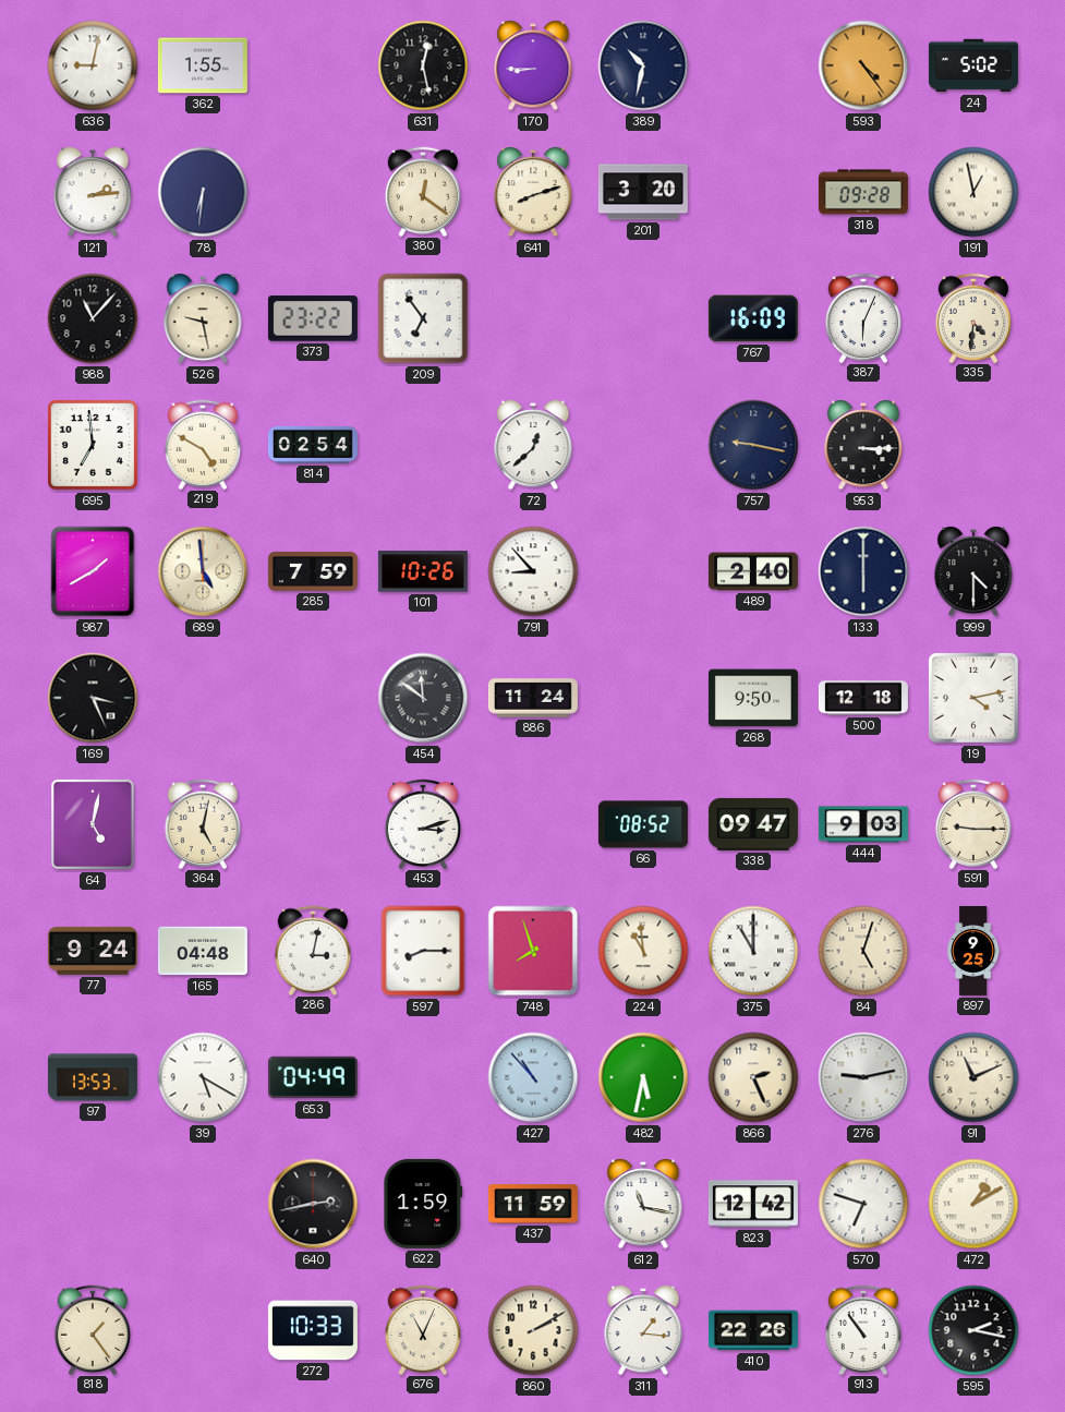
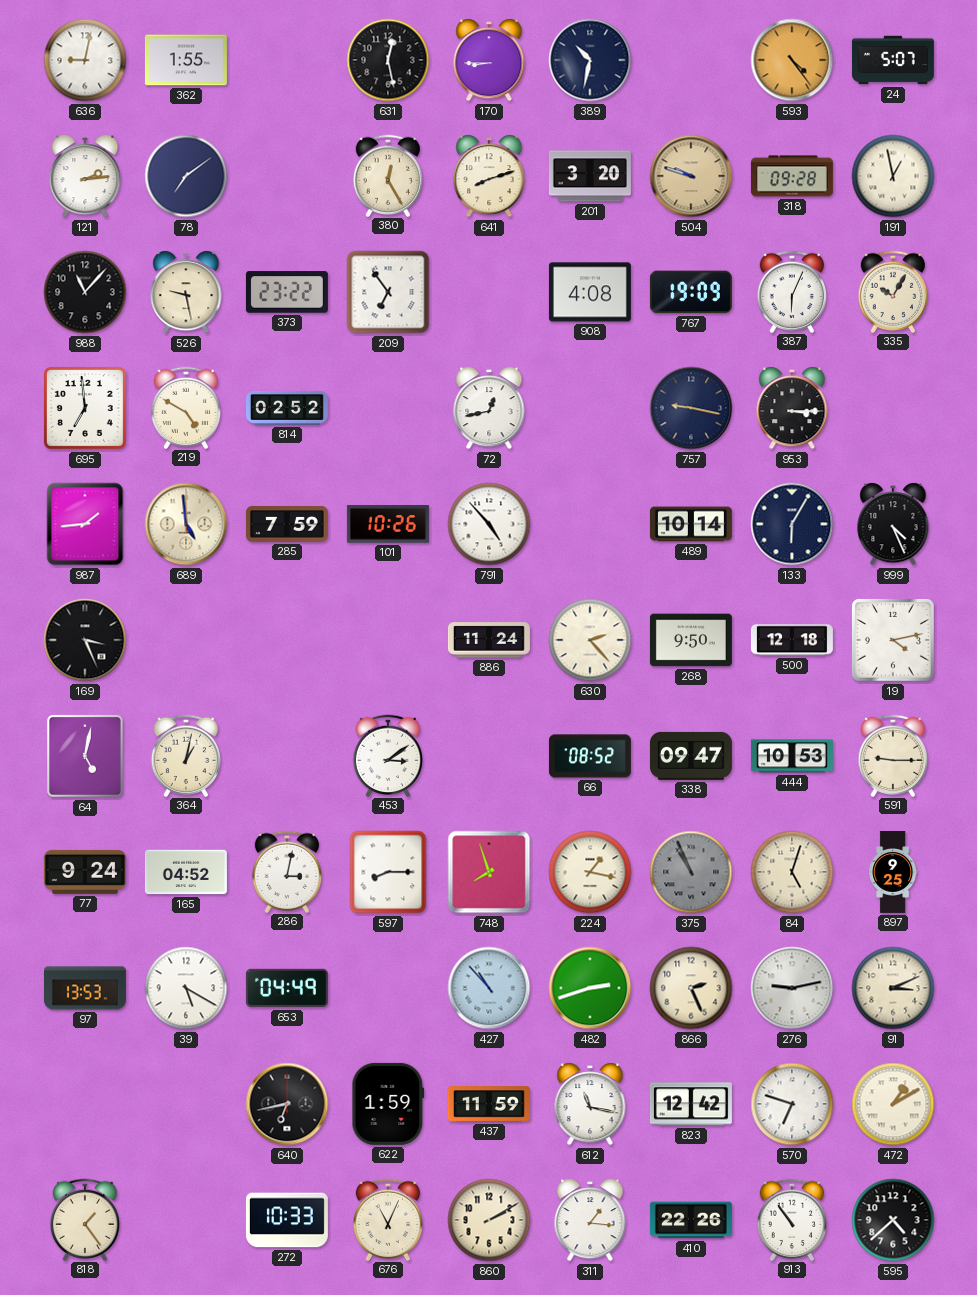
24: 5:02 -> 5:07 (893, 60)
78: 6:31 -> 7:09 (186, 176)
380: 12:21 -> 12:25 (388, 175)
504: none -> 9:48 (691, 176)
908: none -> 4:08 (590, 292)
767: 16:09 -> 19:09 (691, 292)
335: 4:31 -> 10:05 (893, 291)
814: 02:54 -> 02:52 (287, 408)
72: 12:38 -> 12:43 (489, 408)
987: 1:40 -> 1:44 (85, 524)
791: 8:53 -> 4:53 (489, 524)
489: 2:40 -> 10:14 (691, 524)
133: 6:00 -> 6:05 (792, 524)
999: 4:30 -> 4:26 (893, 524)
454: 11:51 -> none (423, 698)
630: none -> 2:23 (590, 640)
364: 5:02 -> 1:02 (186, 755)
453: 3:12 -> 3:09 (388, 755)
444: 9:03 -> 10:53 (792, 756)
165: 04:48 -> 04:52 (186, 872)
224: 10:59 -> 1:17 (590, 872)
375: 11:00 -> 10:56 (691, 872)
375 dial: white -> grey (691, 872)
482: 5:32 -> 2:42 (590, 988)
91: 11:11 -> 3:11 (893, 988)
640: 2:43 -> 6:43 (287, 1104)
595: 2:17 -> 4:38 (893, 1220)
